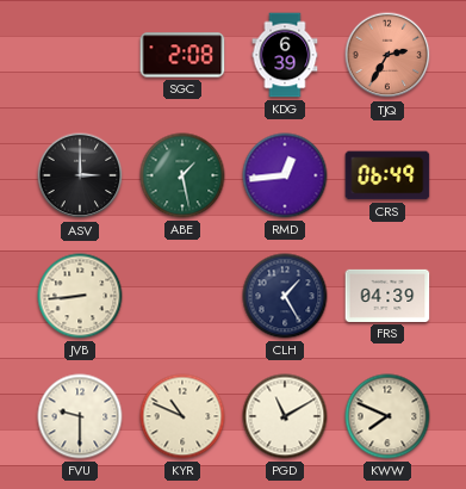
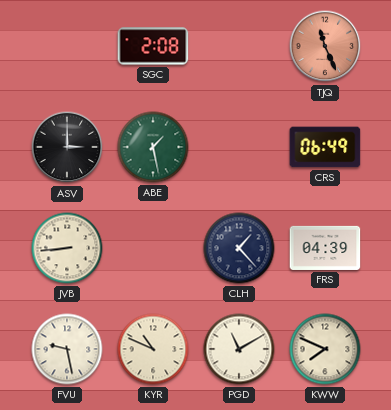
KDG: 6:39 -> none (285, 55)
TJQ: 2:35 -> 11:26 (325, 46)
RMD: 12:44 -> none (285, 175)
CLH: 1:25 -> 1:23 (239, 248)
FVU: 9:30 -> 9:28 (67, 349)
